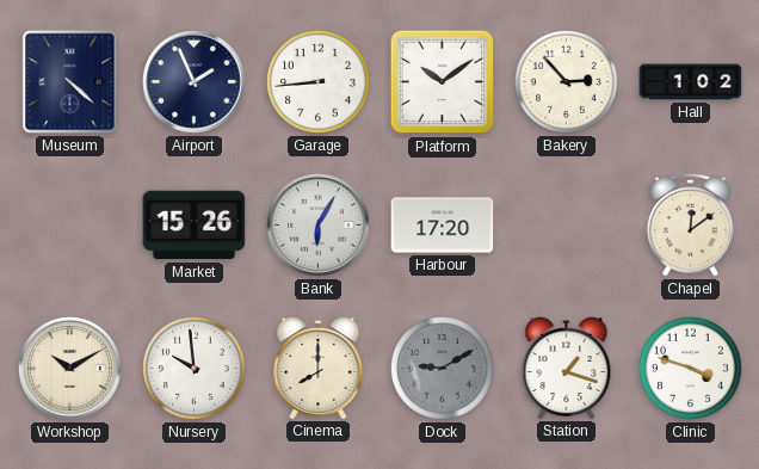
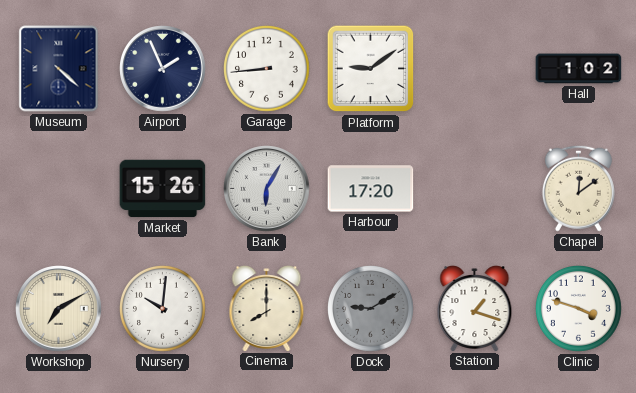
Platform: 10:09 -> 9:09 (371, 69)
Bakery: 2:53 -> none (567, 82)
Workshop: 10:10 -> 7:10 (59, 309)
Nursery: 9:59 -> 10:01 (163, 309)
